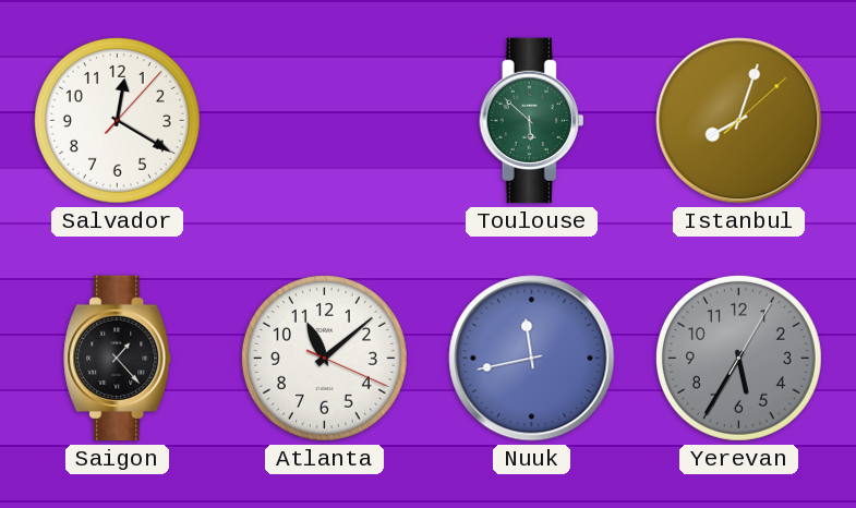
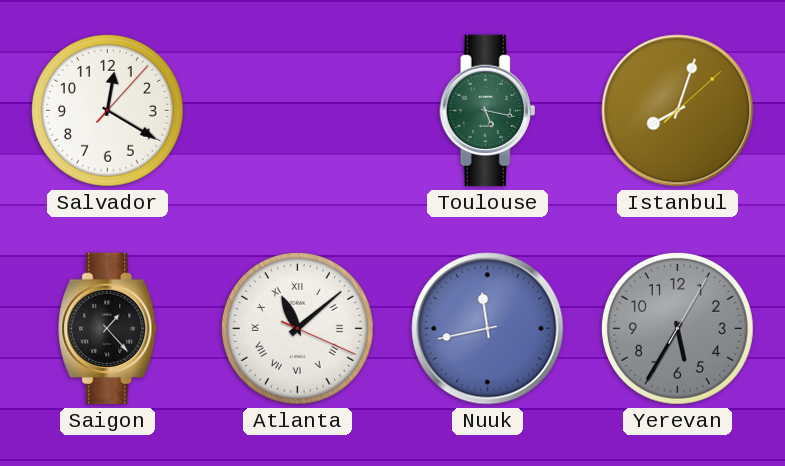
Toulouse: 5:52 -> 5:17 (488, 111)
Atlanta numerals: Arabic -> Roman (297, 328)
